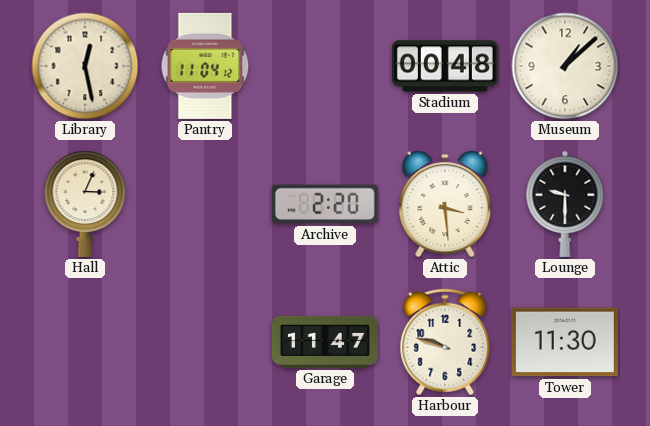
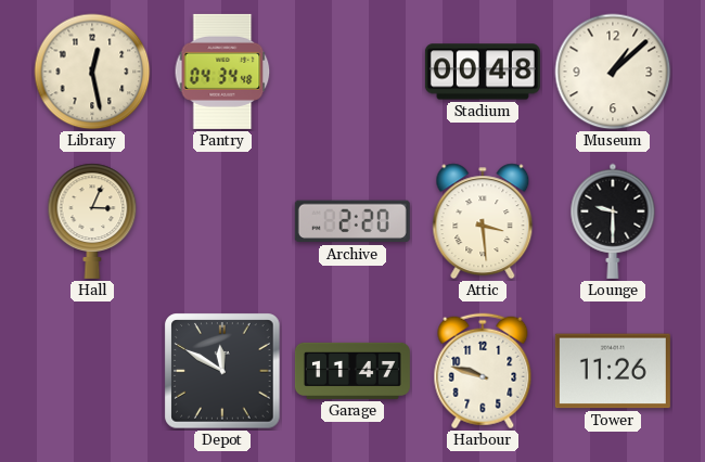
Pantry: 11:04 -> 04:34 (222, 72)
Depot: none -> 11:50 (222, 371)
Tower: 11:30 -> 11:26 (613, 371)
